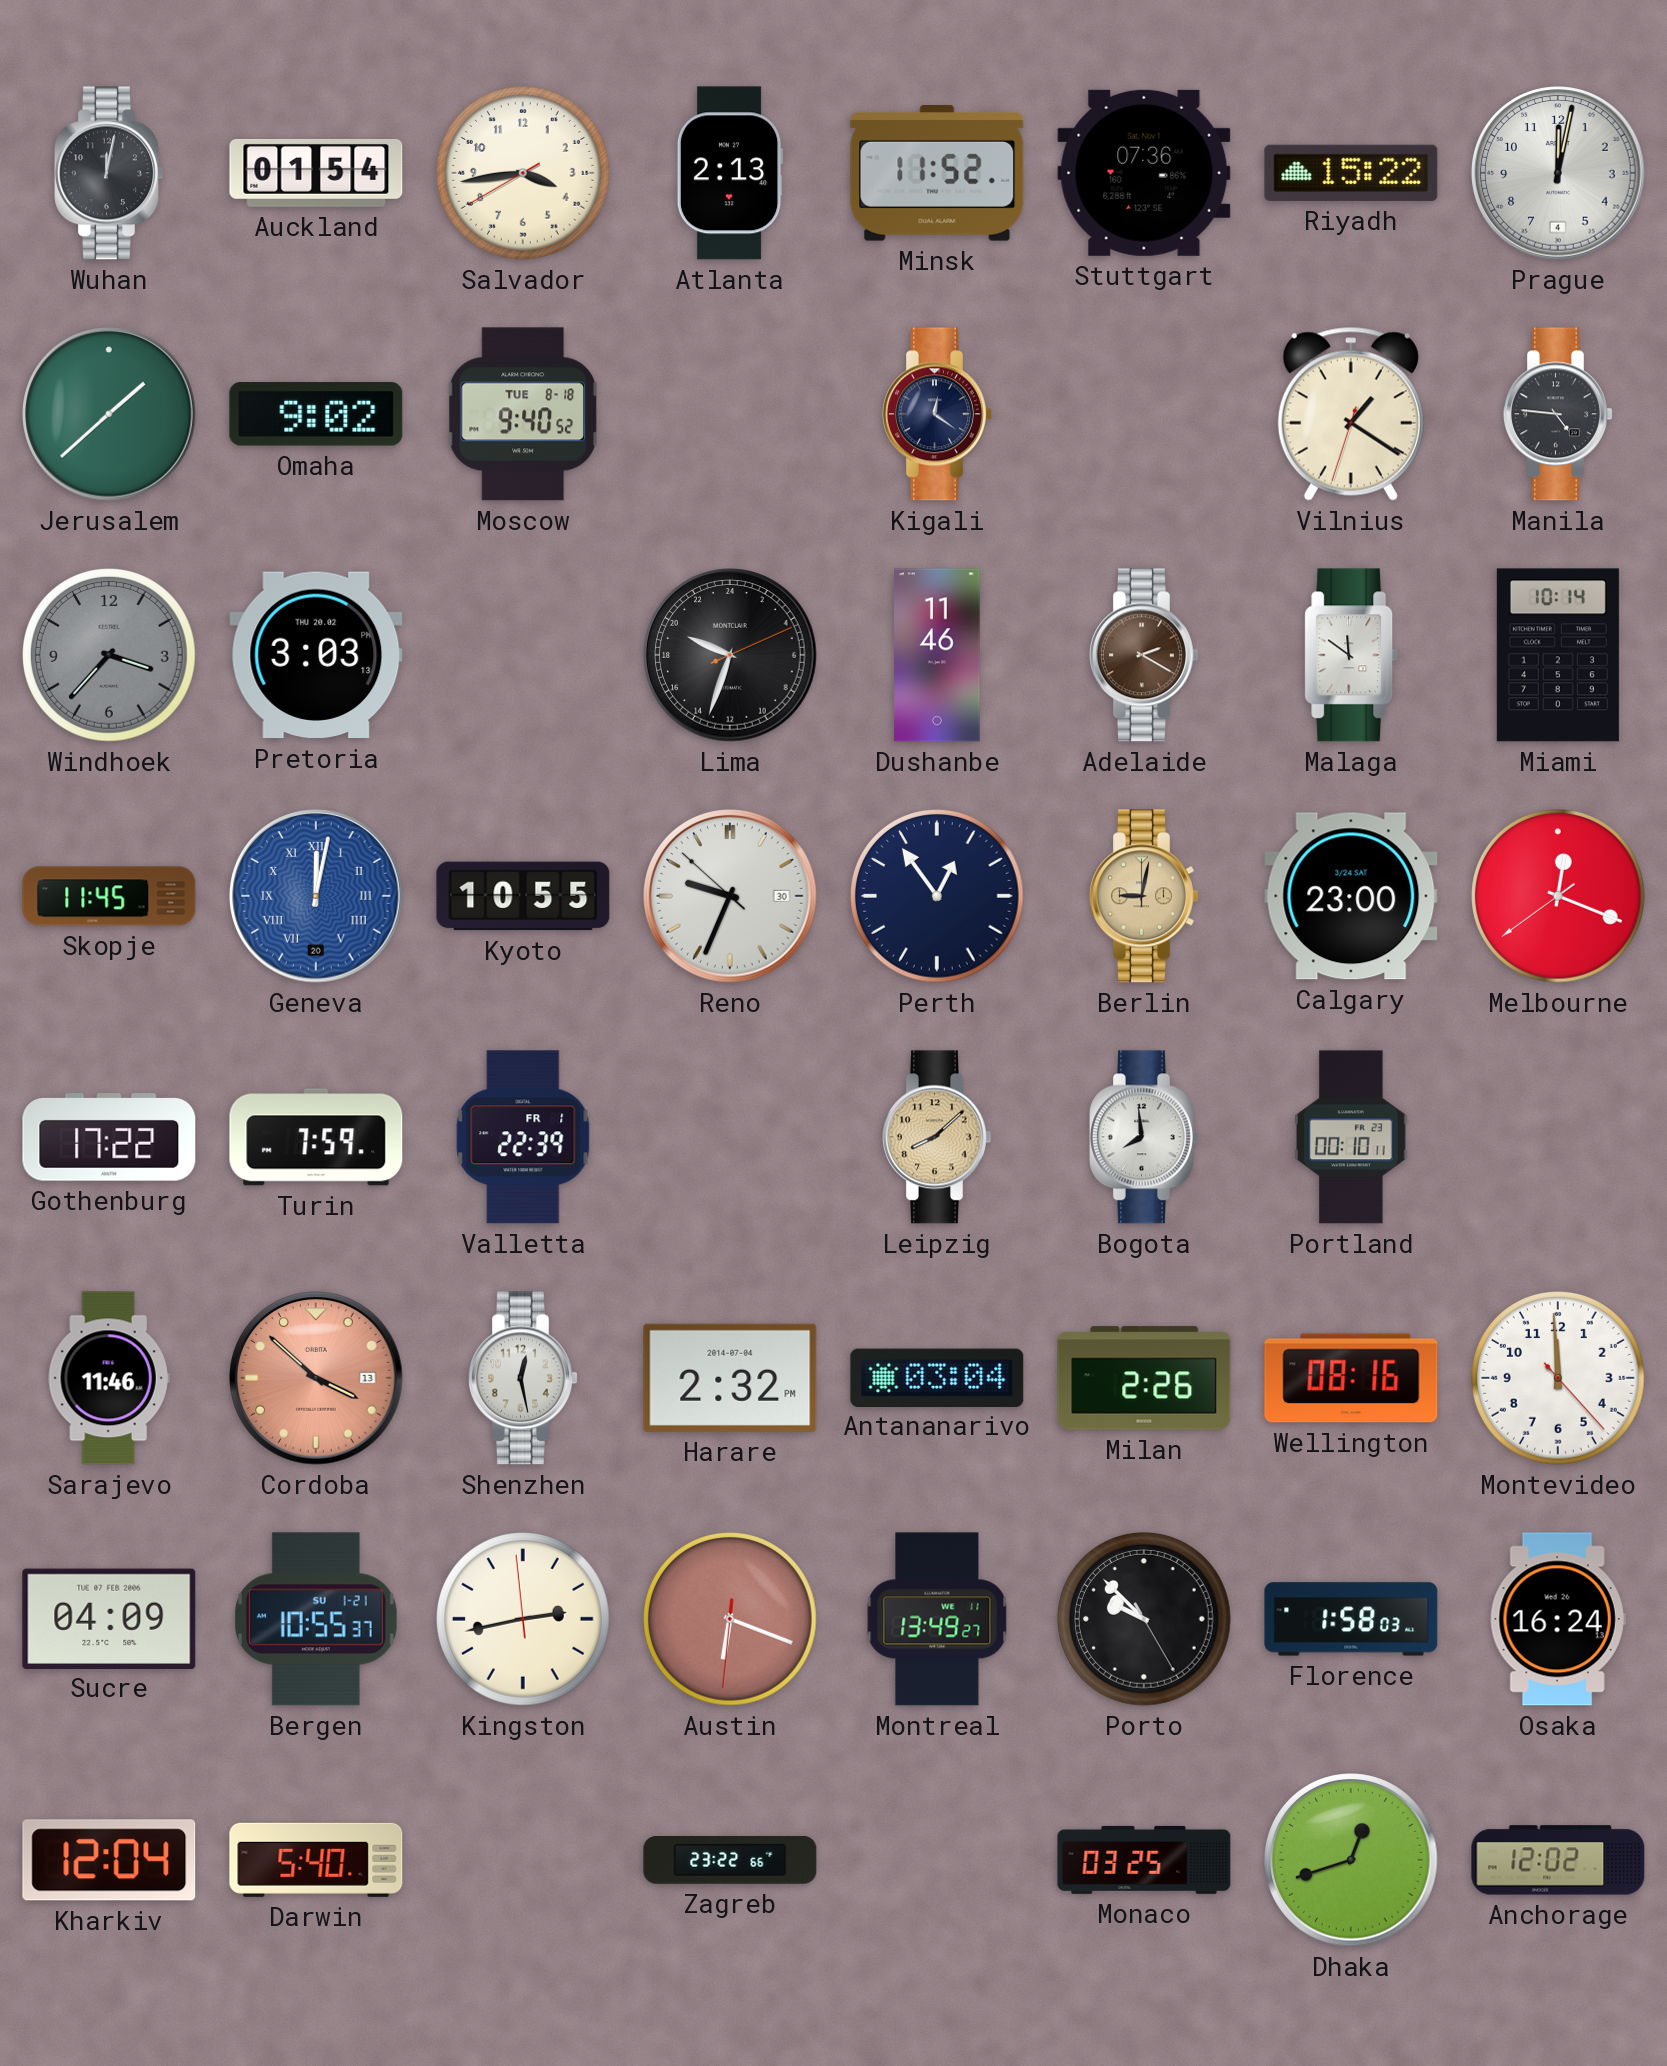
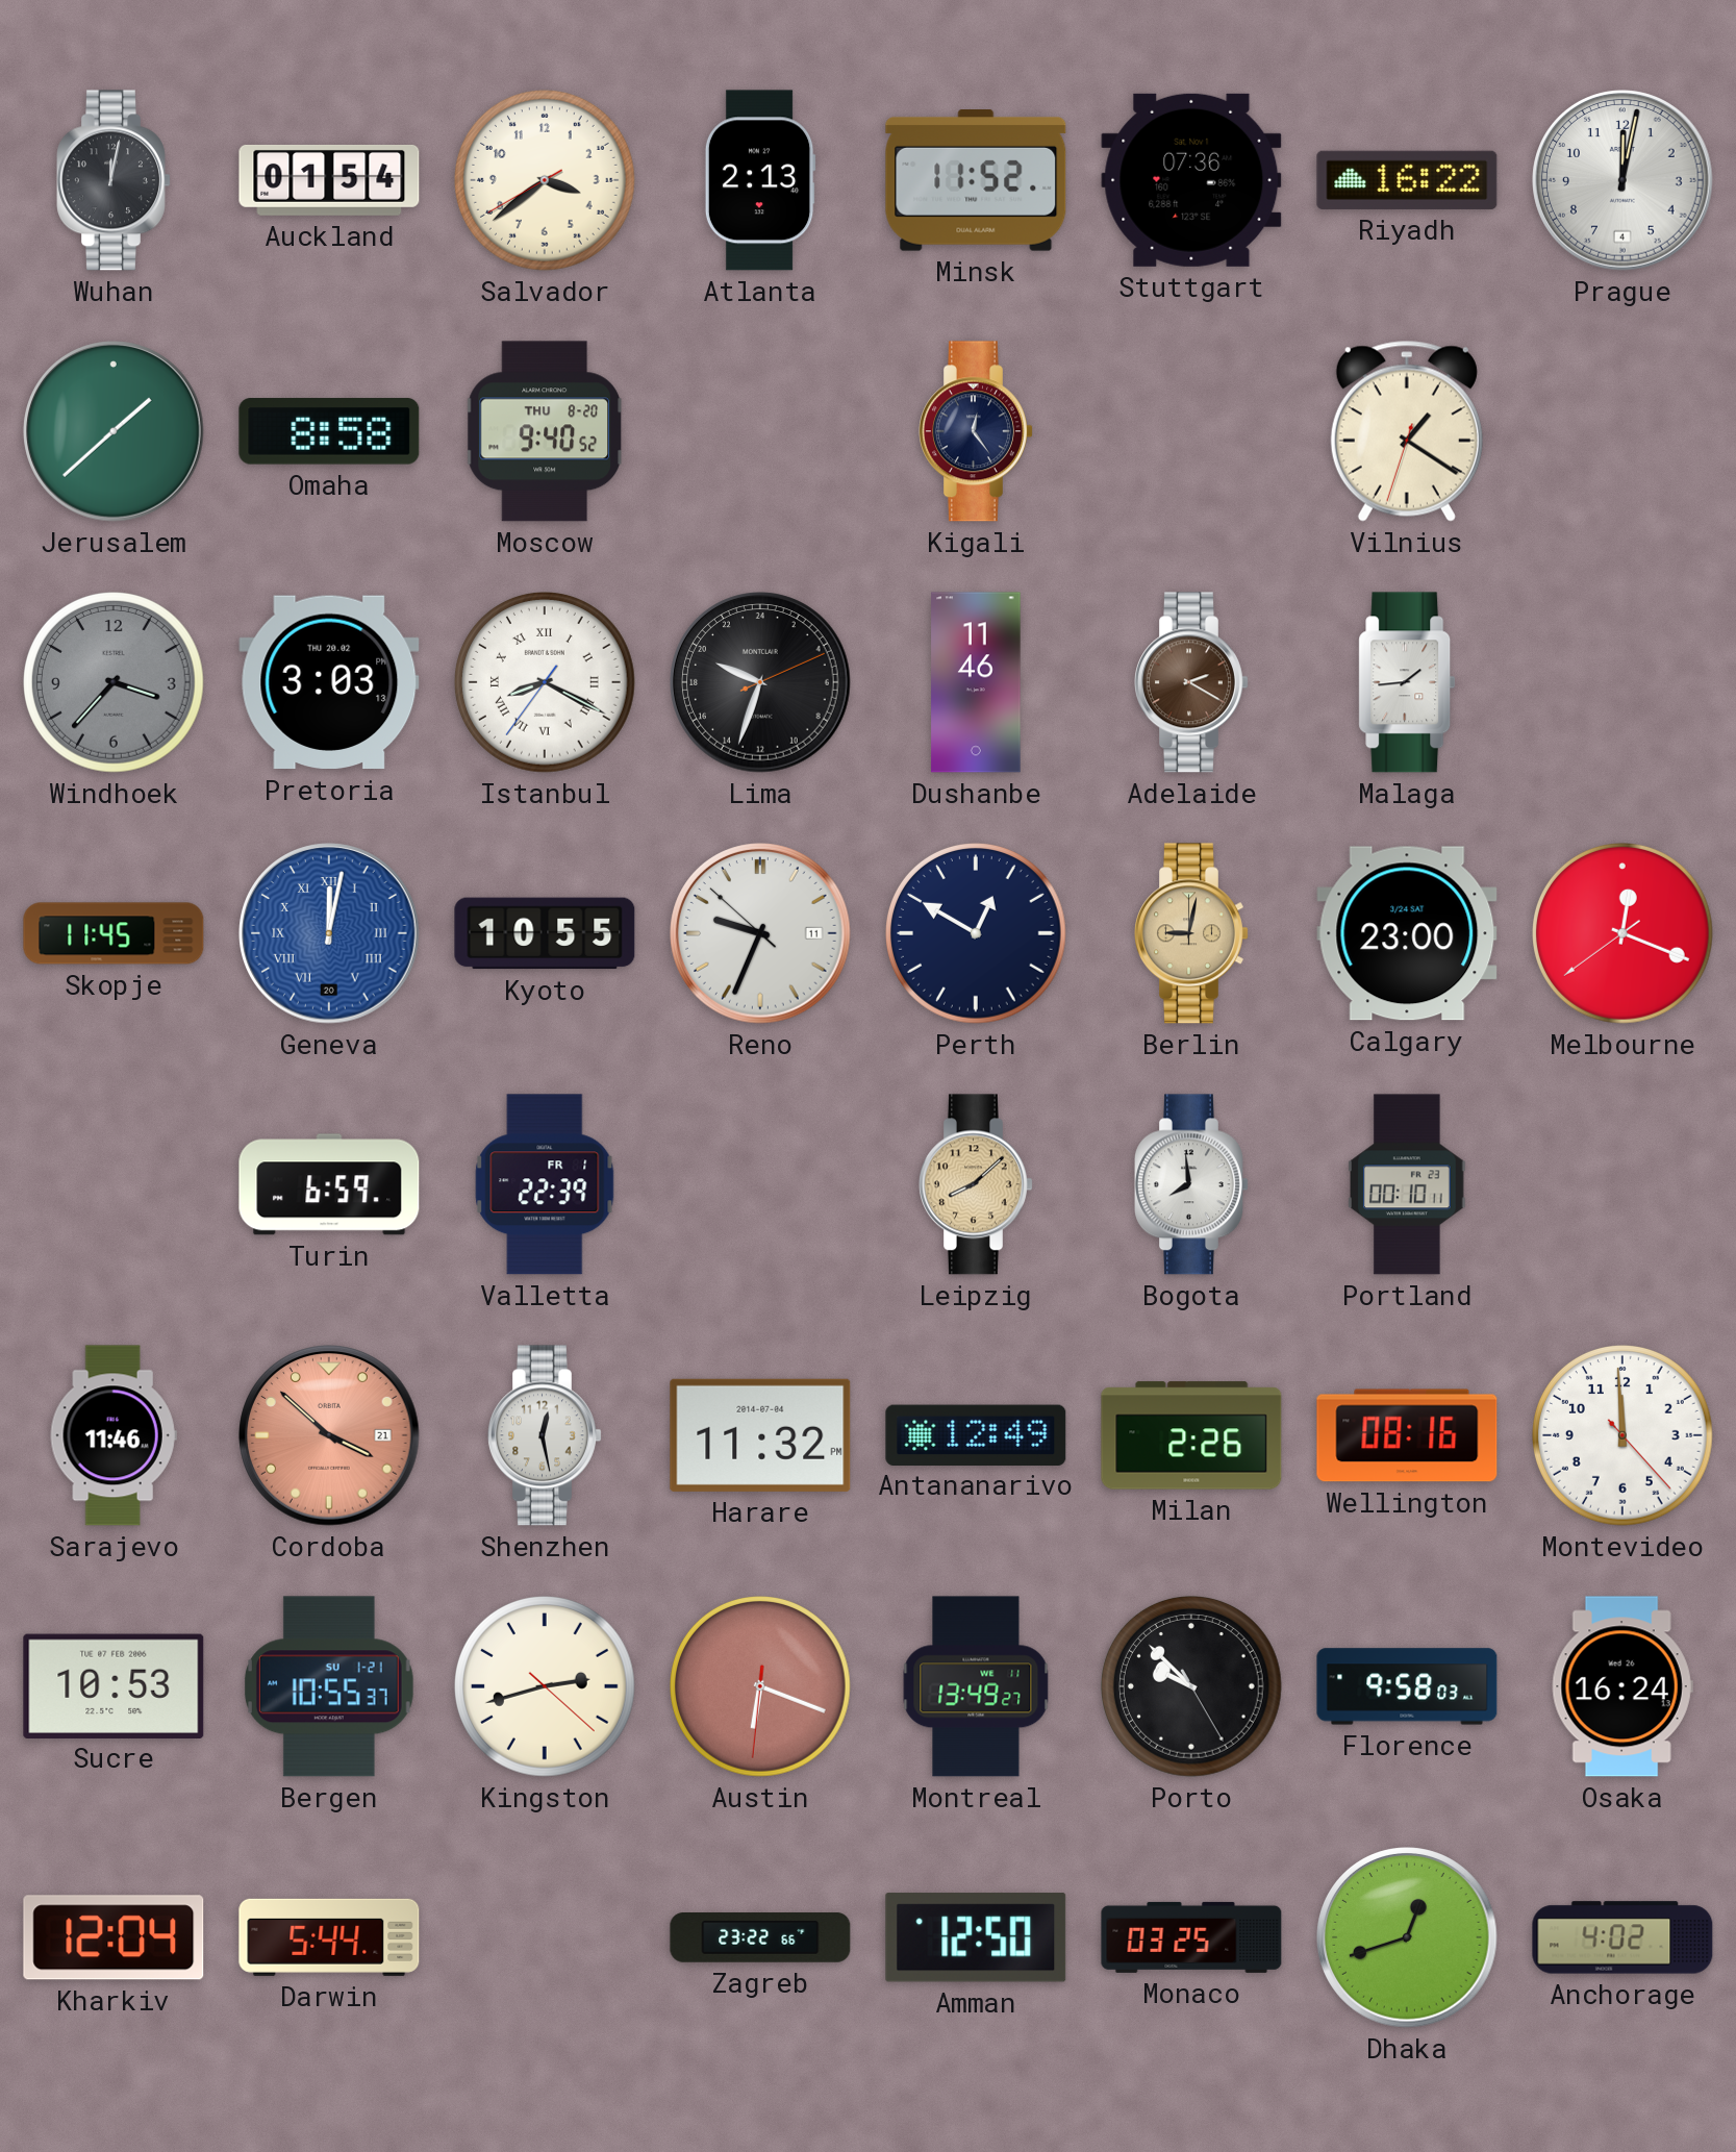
Salvador: 3:43 -> 3:38 (546, 181)
Riyadh: 15:22 -> 16:22 (1407, 180)
Omaha: 9:02 -> 8:58 (329, 431)
Moscow date: TUE 8-18 -> THU 8-20 (545, 431)
Kigali: 12:21 -> 12:24 (977, 431)
Manila: 4:46 -> none (1559, 414)
Istanbul: none -> 8:19 (546, 683)
Malaga: 11:51 -> 1:44 (1407, 682)
Miami: 10:14 -> none (1558, 655)
Reno date: 30 -> 11 (760, 933)
Perth: 12:54 -> 12:50 (977, 934)
Gothenburg: 17:22 -> none (109, 1137)
Turin: 7:59 -> 6:59 (329, 1184)
Cordoba date: 13 -> 21 (329, 1435)
Harare: 2:32 -> 11:32 (760, 1435)
Antananarivo: 03:04 -> 12:49 (976, 1434)
Sucre: 04:09 -> 10:53 (114, 1685)
Kingston: 2:42:59 -> 2:42:22 (546, 1687)
Florence: 1:58 -> 9:58 (1407, 1686)
Darwin: 5:40 -> 5:44 (329, 1937)
Amman: none -> 12:50 (976, 1937)
Anchorage: 12:02 -> 4:02 (1622, 1937)
